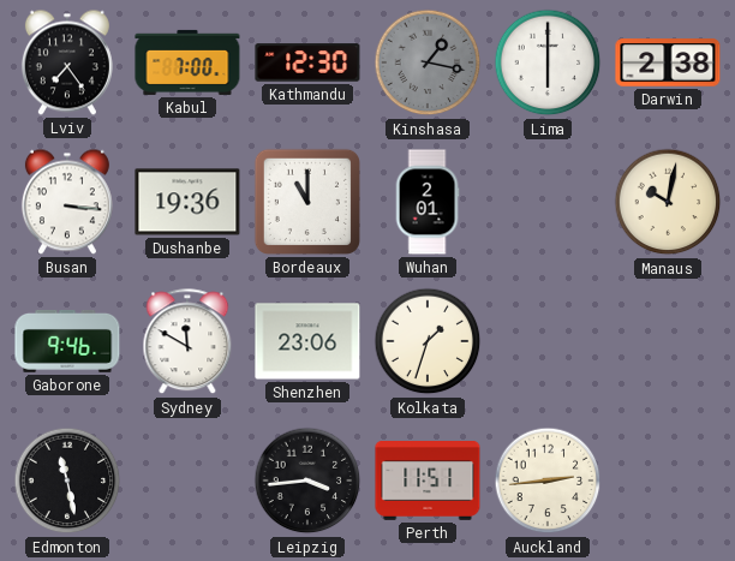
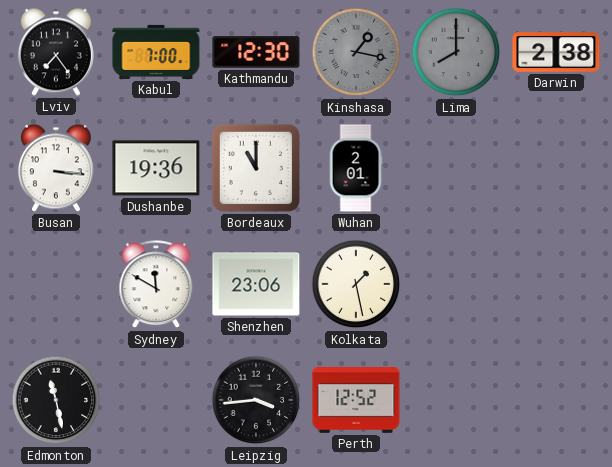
Lima: 6:00 -> 8:00 (456, 52)
Lima dial: white -> grey (456, 52)
Manaus: 10:02 -> none (668, 202)
Gaborone: 9:46 -> none (67, 341)
Kolkata: 1:33 -> 1:28 (356, 284)
Perth: 11:51 -> 12:52 (356, 401)
Auckland: 2:44 -> none (548, 481)
